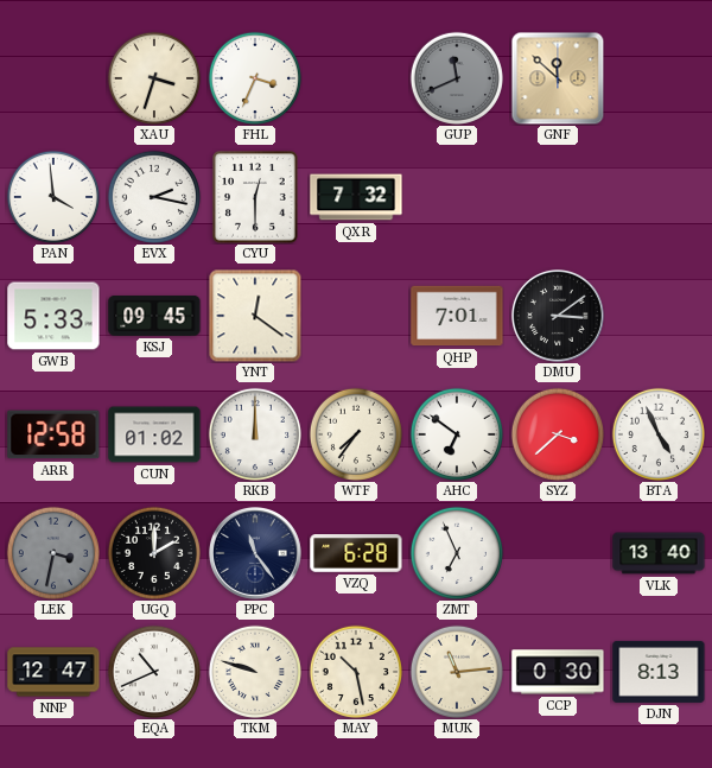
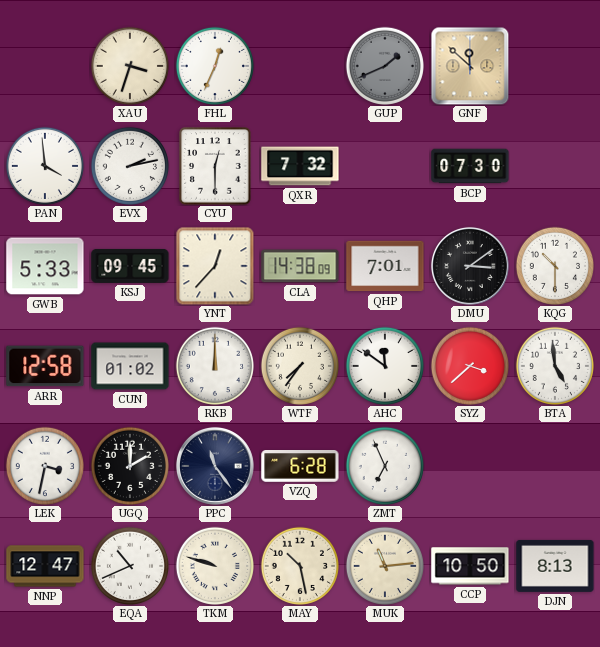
FHL: 3:34 -> 12:34 (214, 65)
GUP: 11:41 -> 1:41 (384, 65)
EVX: 2:17 -> 2:13 (129, 165)
BCP: none -> 07:30 (470, 166)
YNT: 12:21 -> 12:37 (215, 266)
CLA: none -> 14:38 (300, 266)
KQG: none -> 10:30 (554, 265)
AHC: 6:51 -> 11:51 (384, 365)
BTA: 4:56 -> 4:59 (554, 365)
LEK dial: grey -> white (44, 465)
VLK: 13:40 -> none (659, 553)
CCP: 0:30 -> 10:50 (470, 566)
